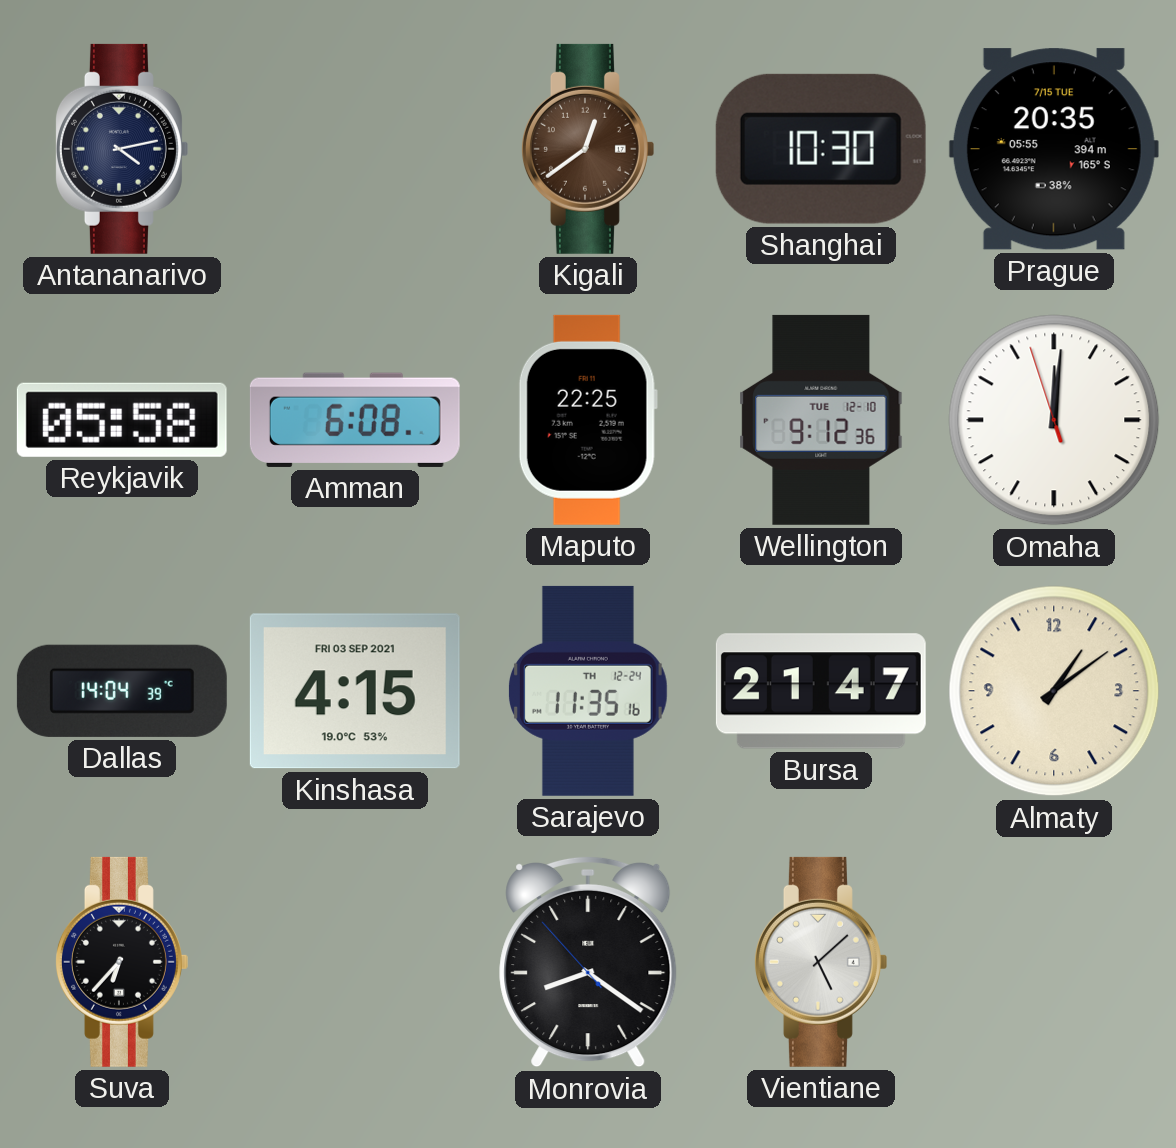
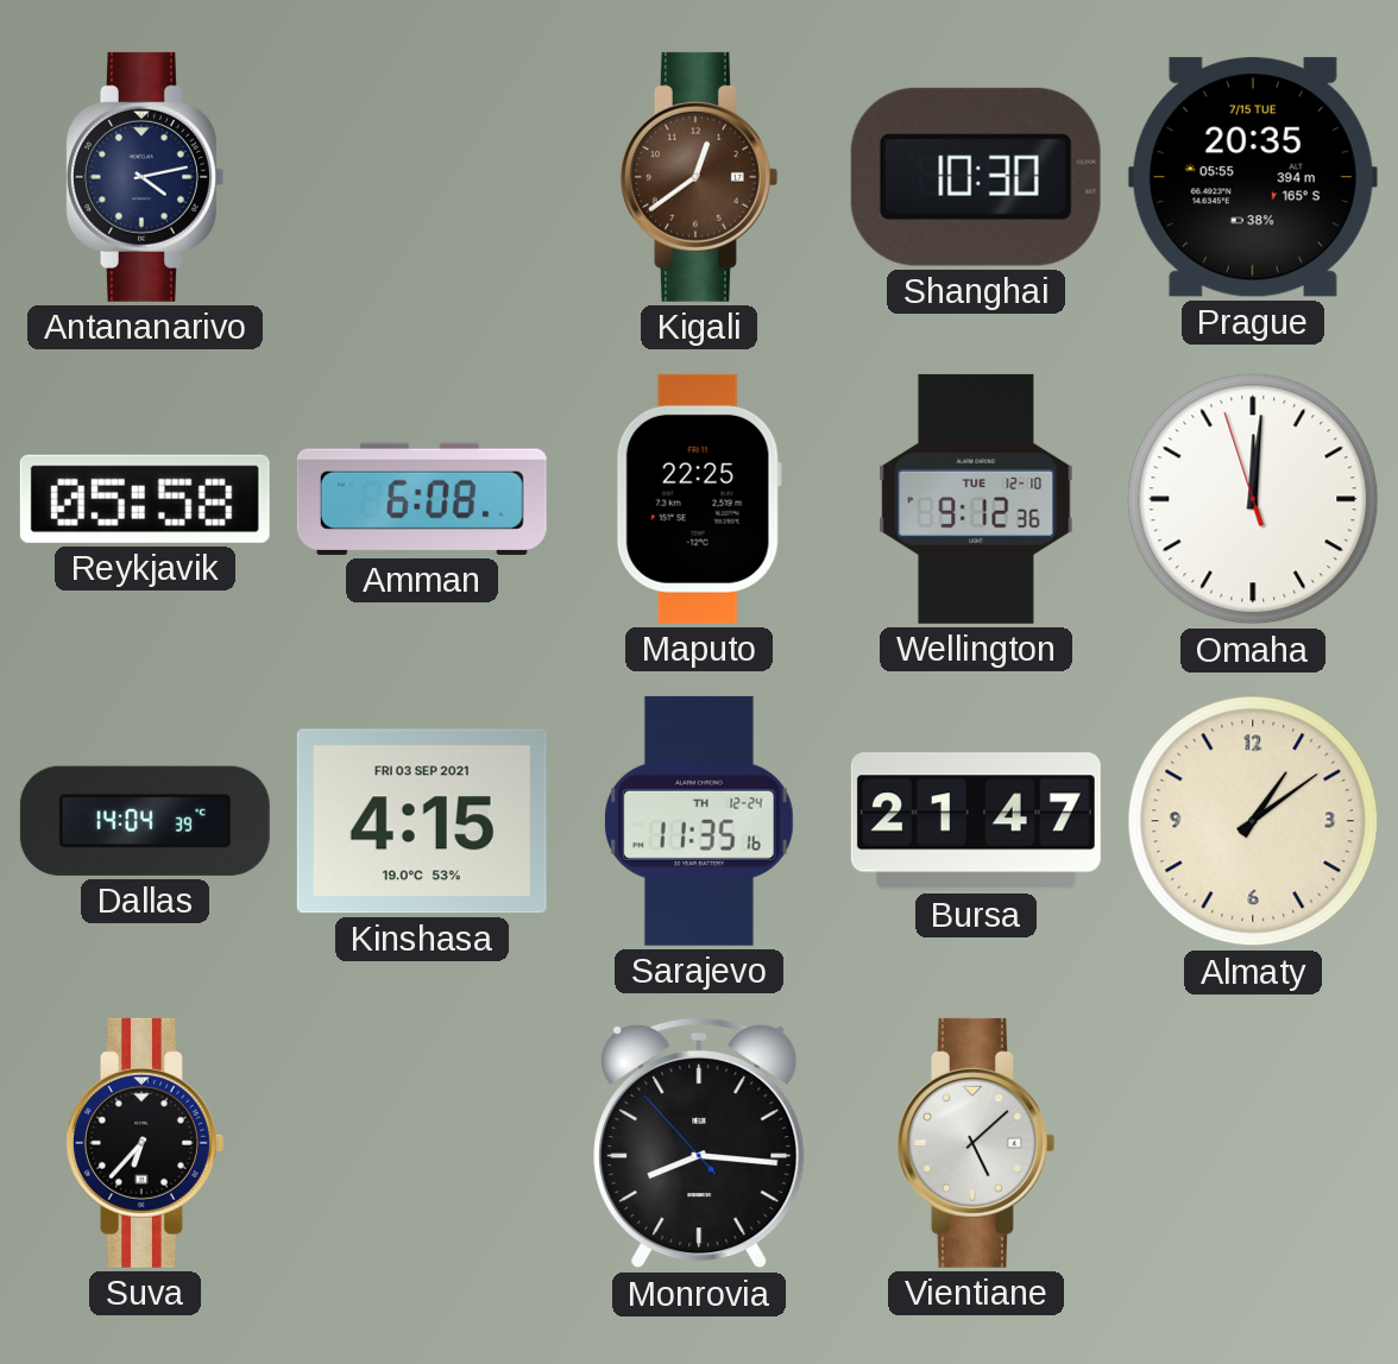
Monrovia: 8:20 -> 8:15 (699, 1143)
